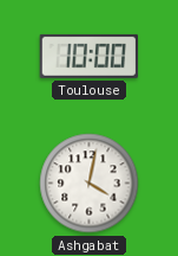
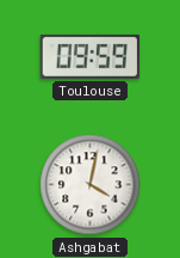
Toulouse: 10:00 -> 09:59 (89, 56)
